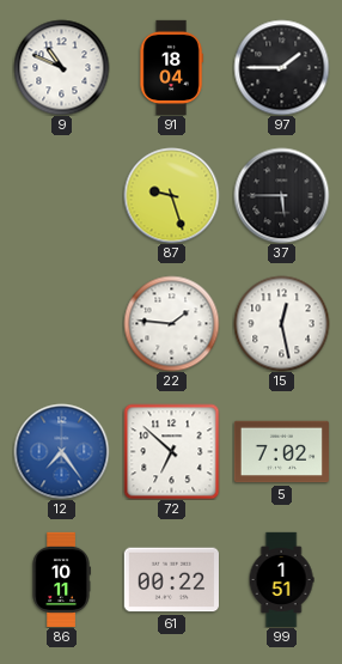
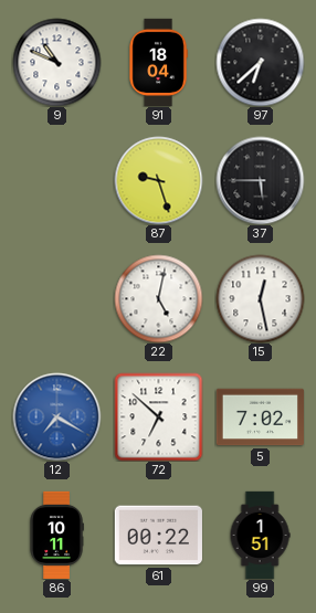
97: 1:45 -> 6:38 (260, 62)
22: 1:46 -> 5:02 (158, 298)
12: 7:24 -> 7:20 (56, 416)
